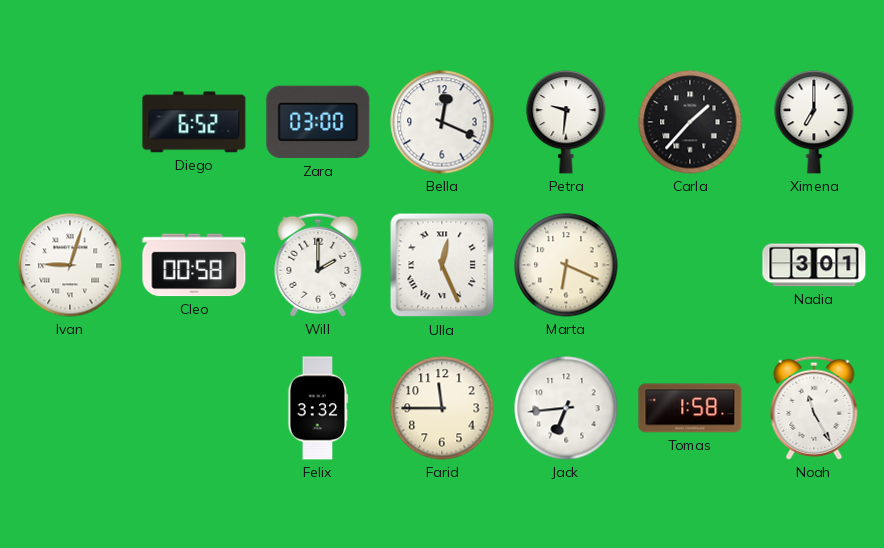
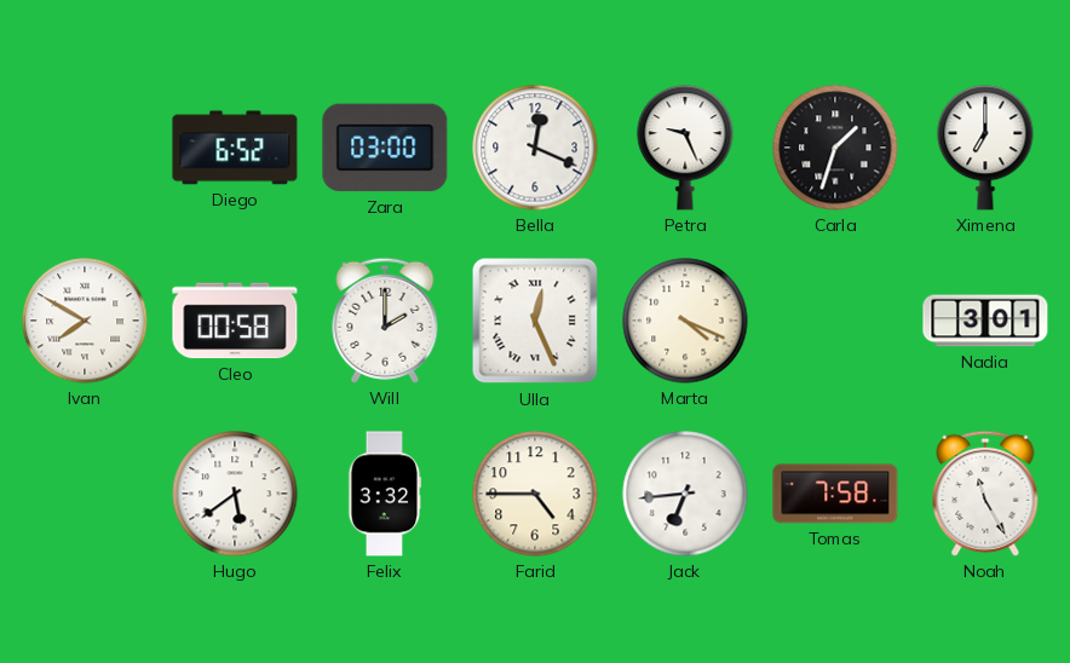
Petra: 9:31 -> 9:26 (685, 148)
Carla: 1:37 -> 1:33 (835, 148)
Ivan: 9:03 -> 7:50 (85, 321)
Marta: 6:19 -> 4:19 (685, 321)
Hugo: none -> 5:39 (235, 494)
Farid: 11:45 -> 4:45 (535, 494)
Tomas: 1:58 -> 7:58 (835, 494)
